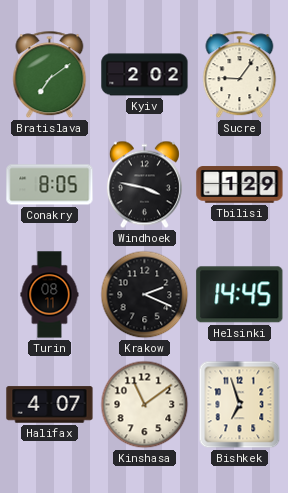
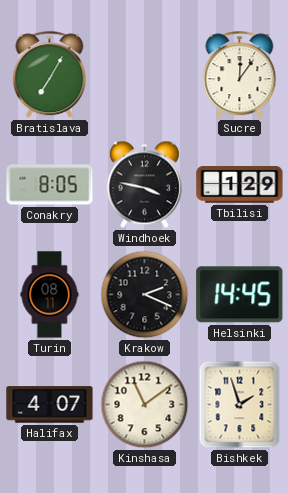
Bratislava: 7:09 -> 7:05 (50, 75)
Kyiv: 2:02 -> none (145, 75)
Sucre: 9:06 -> 12:06 (240, 75)
Bishkek: 6:57 -> 1:57 (240, 405)
